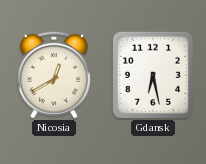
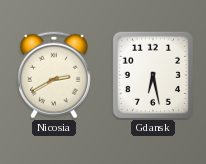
Nicosia: 12:40 -> 2:40 (54, 75)
